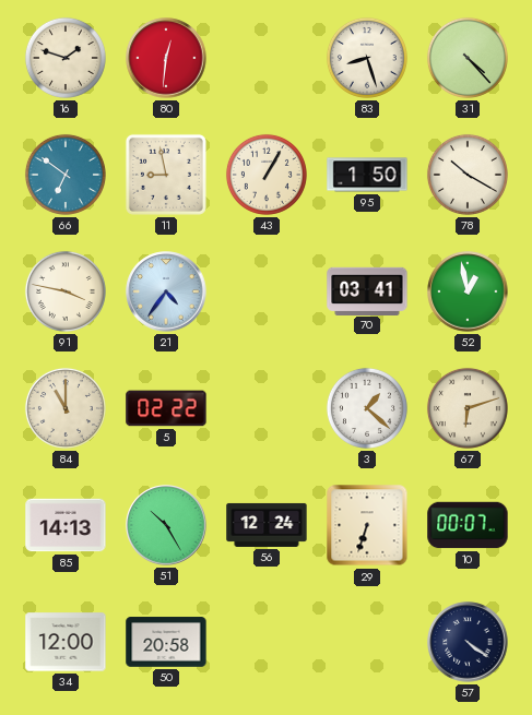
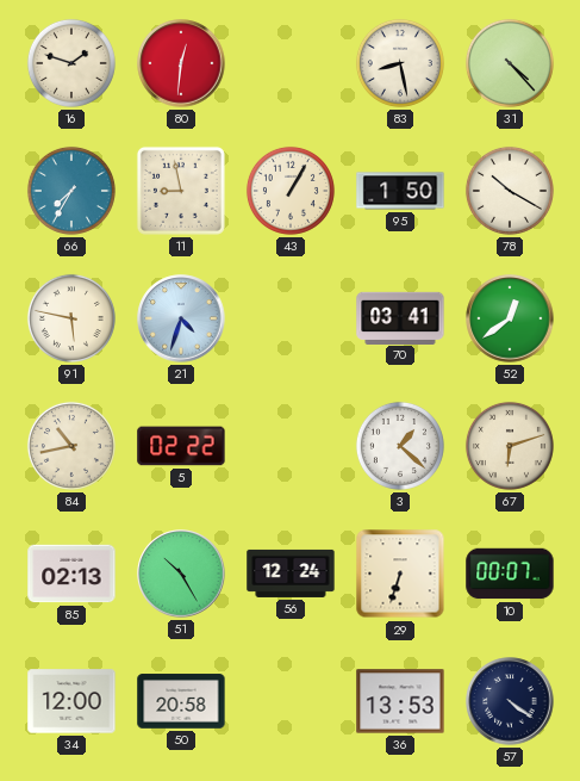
83: 8:27 -> 8:28 (400, 63)
66: 6:51 -> 7:35 (71, 191)
91: 3:47 -> 5:47 (71, 318)
21: 4:36 -> 4:33 (181, 318)
52: 12:58 -> 12:39 (510, 318)
84: 11:00 -> 10:43 (71, 446)
85: 14:13 -> 02:13 (71, 574)
36: none -> 13:53 (400, 701)
